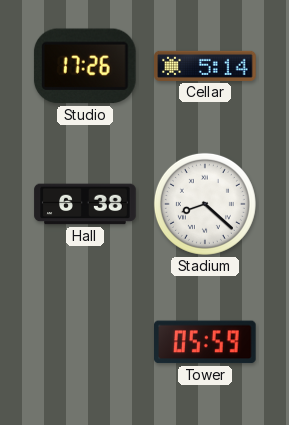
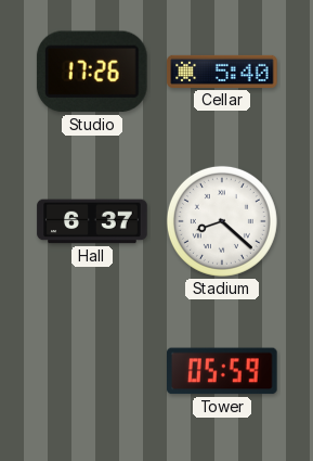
Cellar: 5:14 -> 5:40 (222, 72)
Hall: 6:38 -> 6:37 (92, 221)
